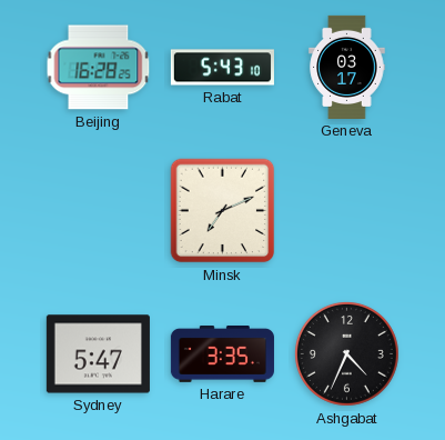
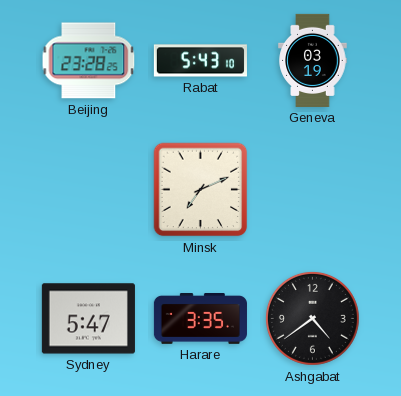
Beijing: 16:28 -> 23:28 (89, 61)
Geneva: 03:17 -> 03:19 (313, 60)
Ashgabat: 4:34 -> 4:39 (312, 318)
